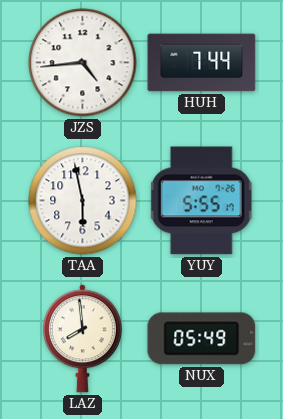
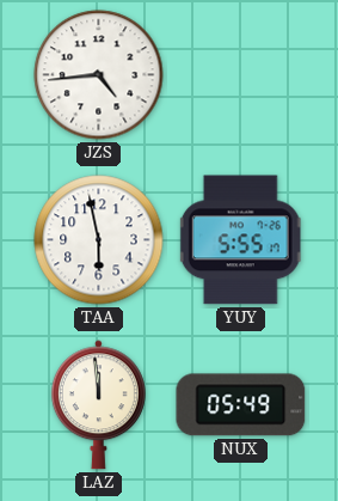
HUH: 7:44 -> none (202, 63)
LAZ: 7:59 -> 11:59 (98, 405)
